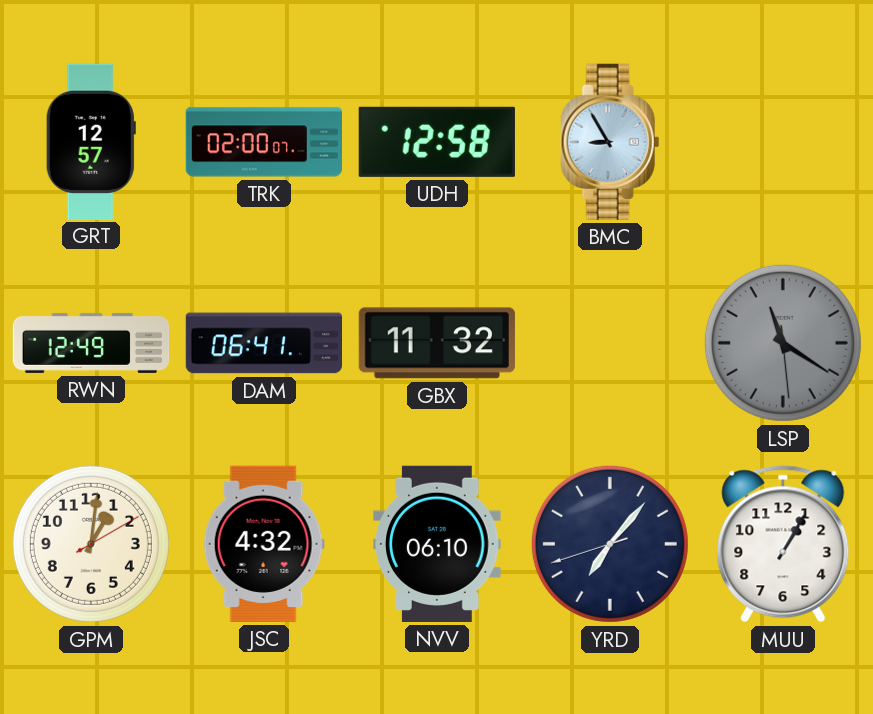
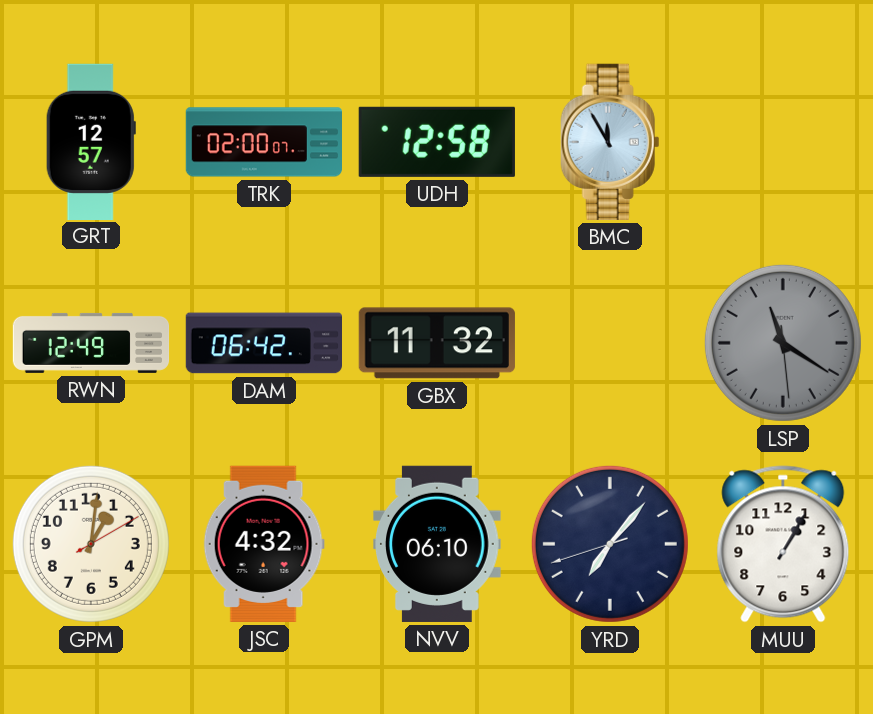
BMC: 8:55 -> 11:55 (610, 142)
DAM: 06:41 -> 06:42 (263, 343)
